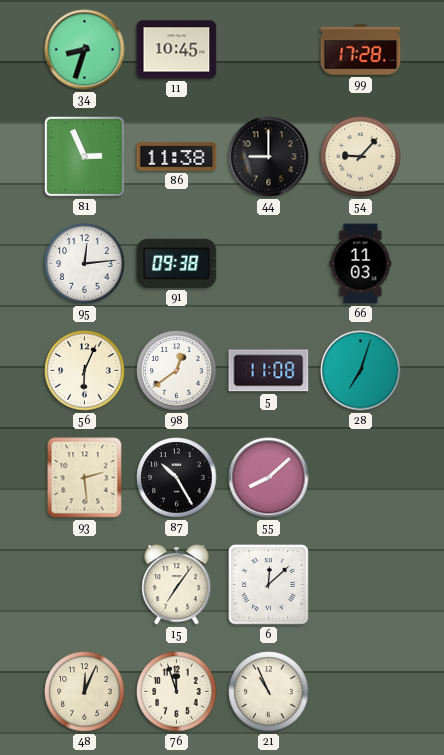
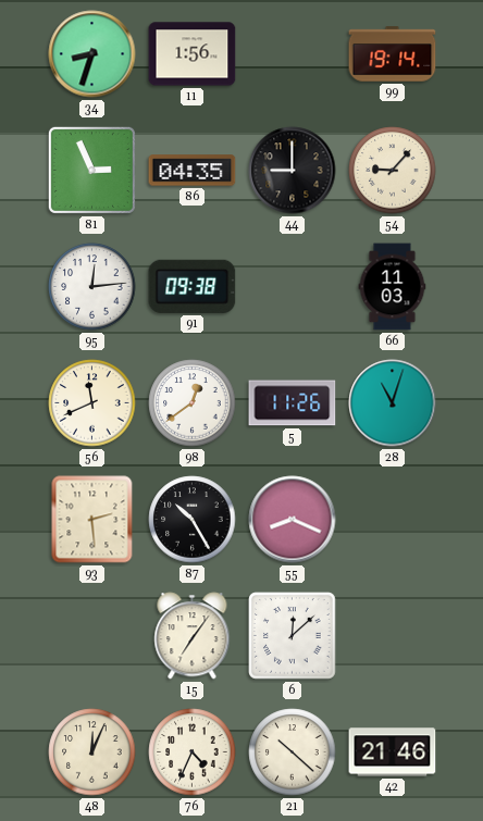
11: 10:45 -> 1:56 (193, 54)
99: 17:28 -> 19:14 (393, 54)
86: 11:38 -> 04:35 (193, 171)
56: 6:04 -> 11:41 (92, 403)
5: 11:08 -> 11:26 (293, 403)
28: 7:03 -> 11:03 (393, 403)
55: 8:08 -> 8:19 (293, 520)
76: 11:57 -> 4:34 (193, 752)
21: 10:56 -> 10:22 (293, 752)
42: none -> 21:46 (393, 752)
